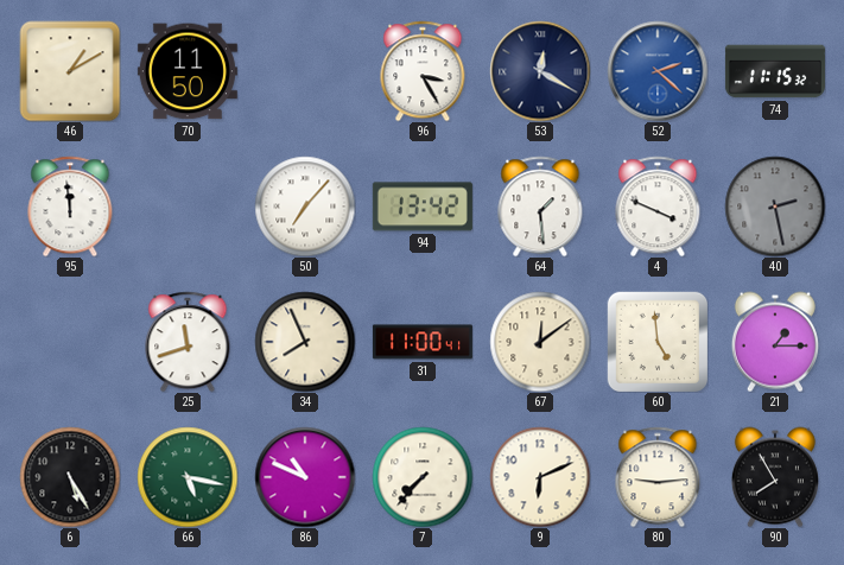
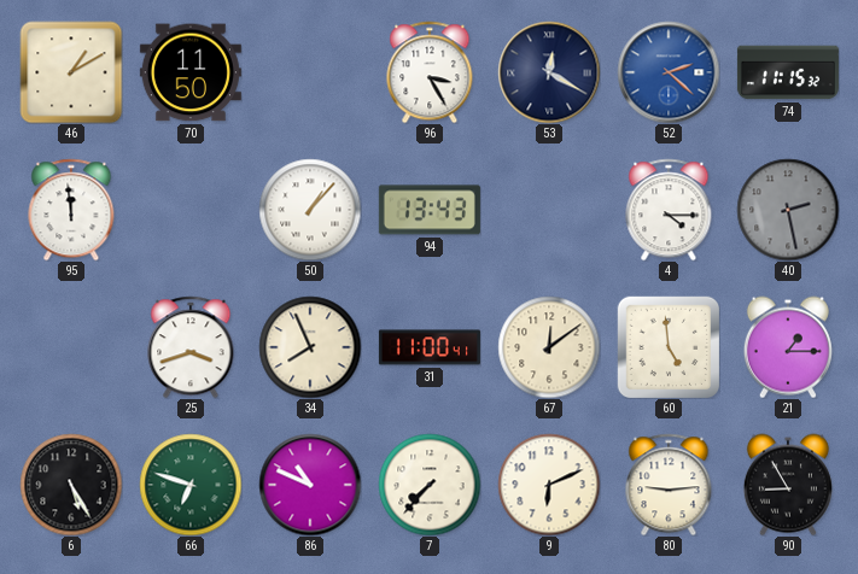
50: 7:07 -> 1:07 (310, 210)
94: 13:42 -> 13:43 (430, 210)
64: 1:29 -> none (540, 207)
4: 3:49 -> 4:15 (669, 210)
25: 11:42 -> 3:42 (191, 347)
66: 5:17 -> 6:48 (191, 485)
90: 7:55 -> 8:55 (788, 485)
